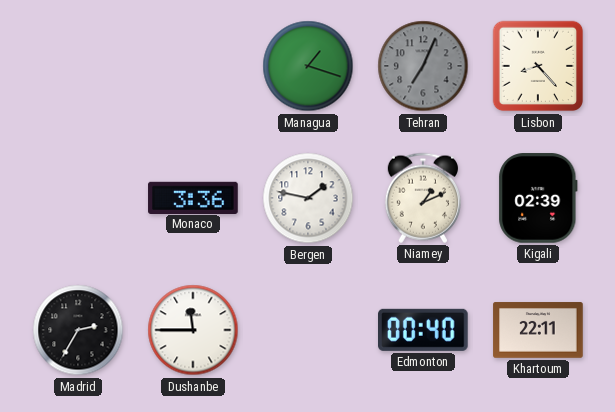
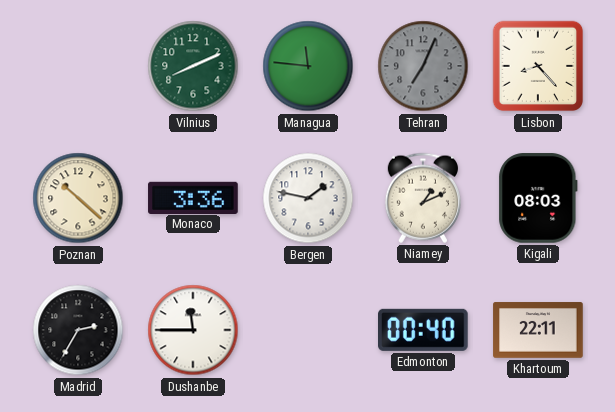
Vilnius: none -> 8:11 (193, 66)
Managua: 1:18 -> 11:46 (308, 66)
Poznan: none -> 10:22 (78, 198)
Kigali: 02:39 -> 08:03 (538, 198)
